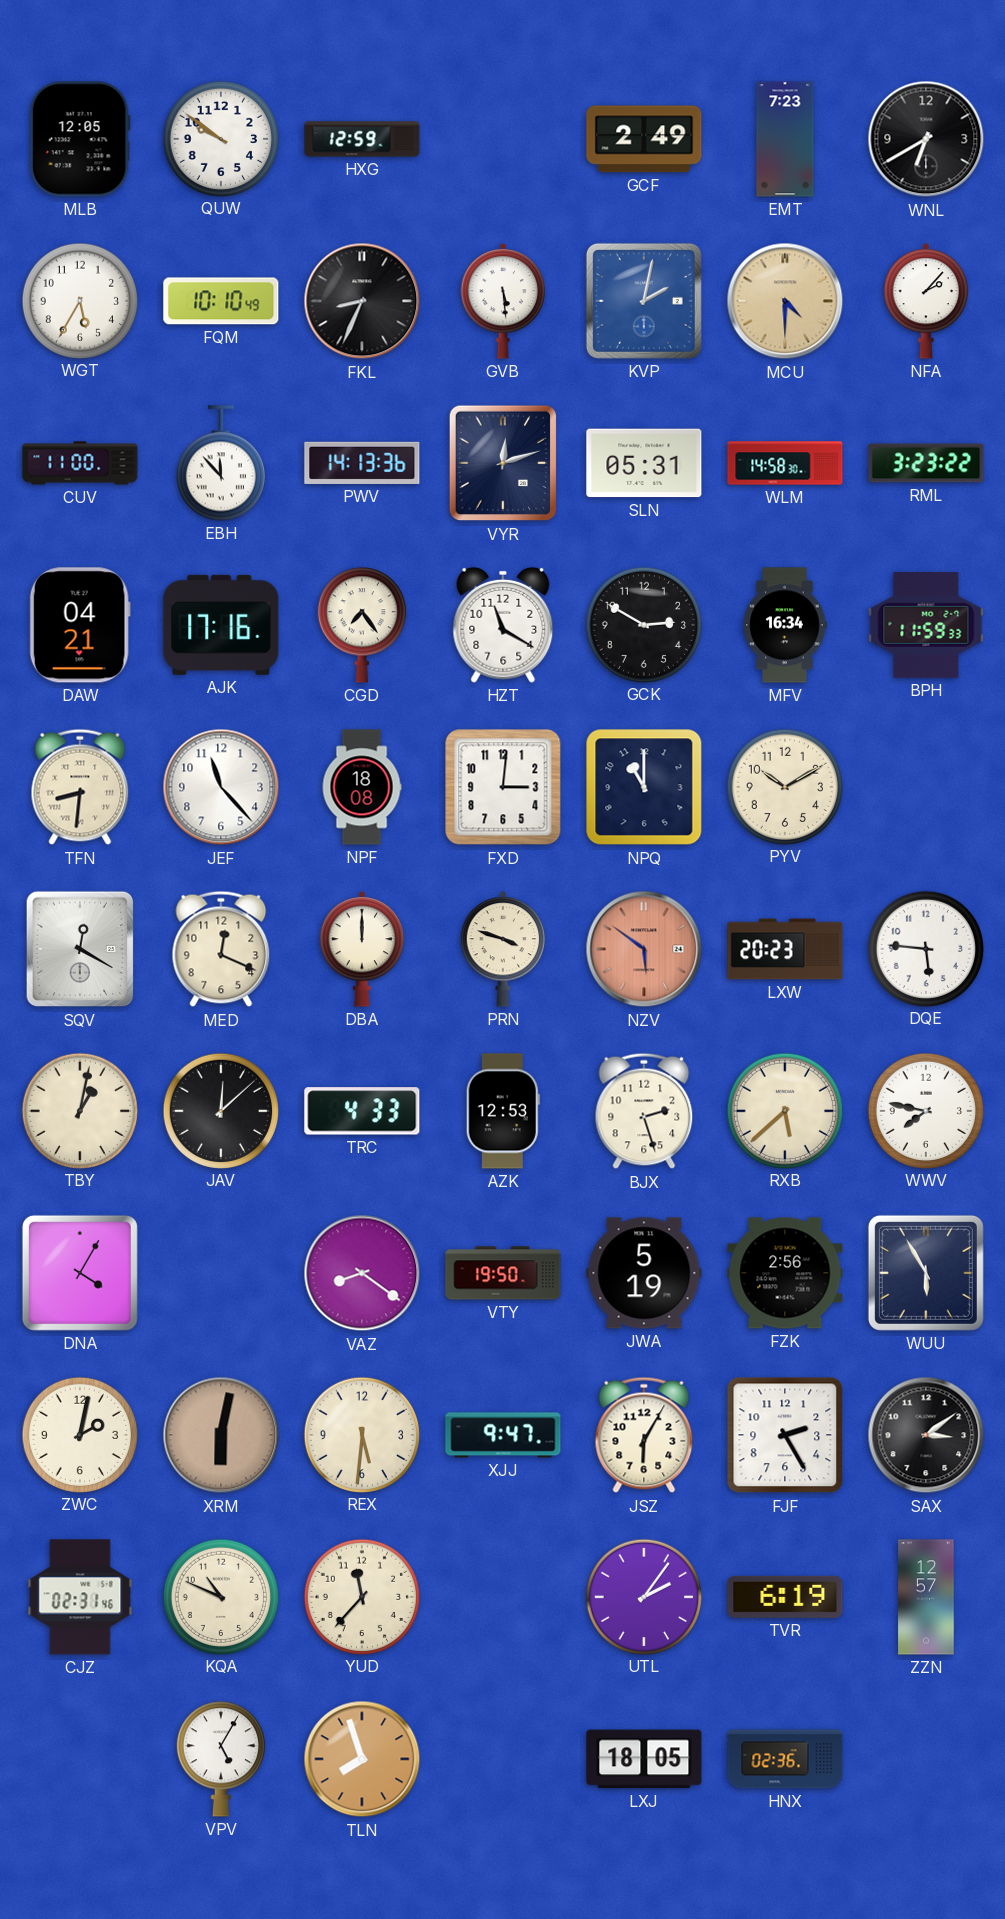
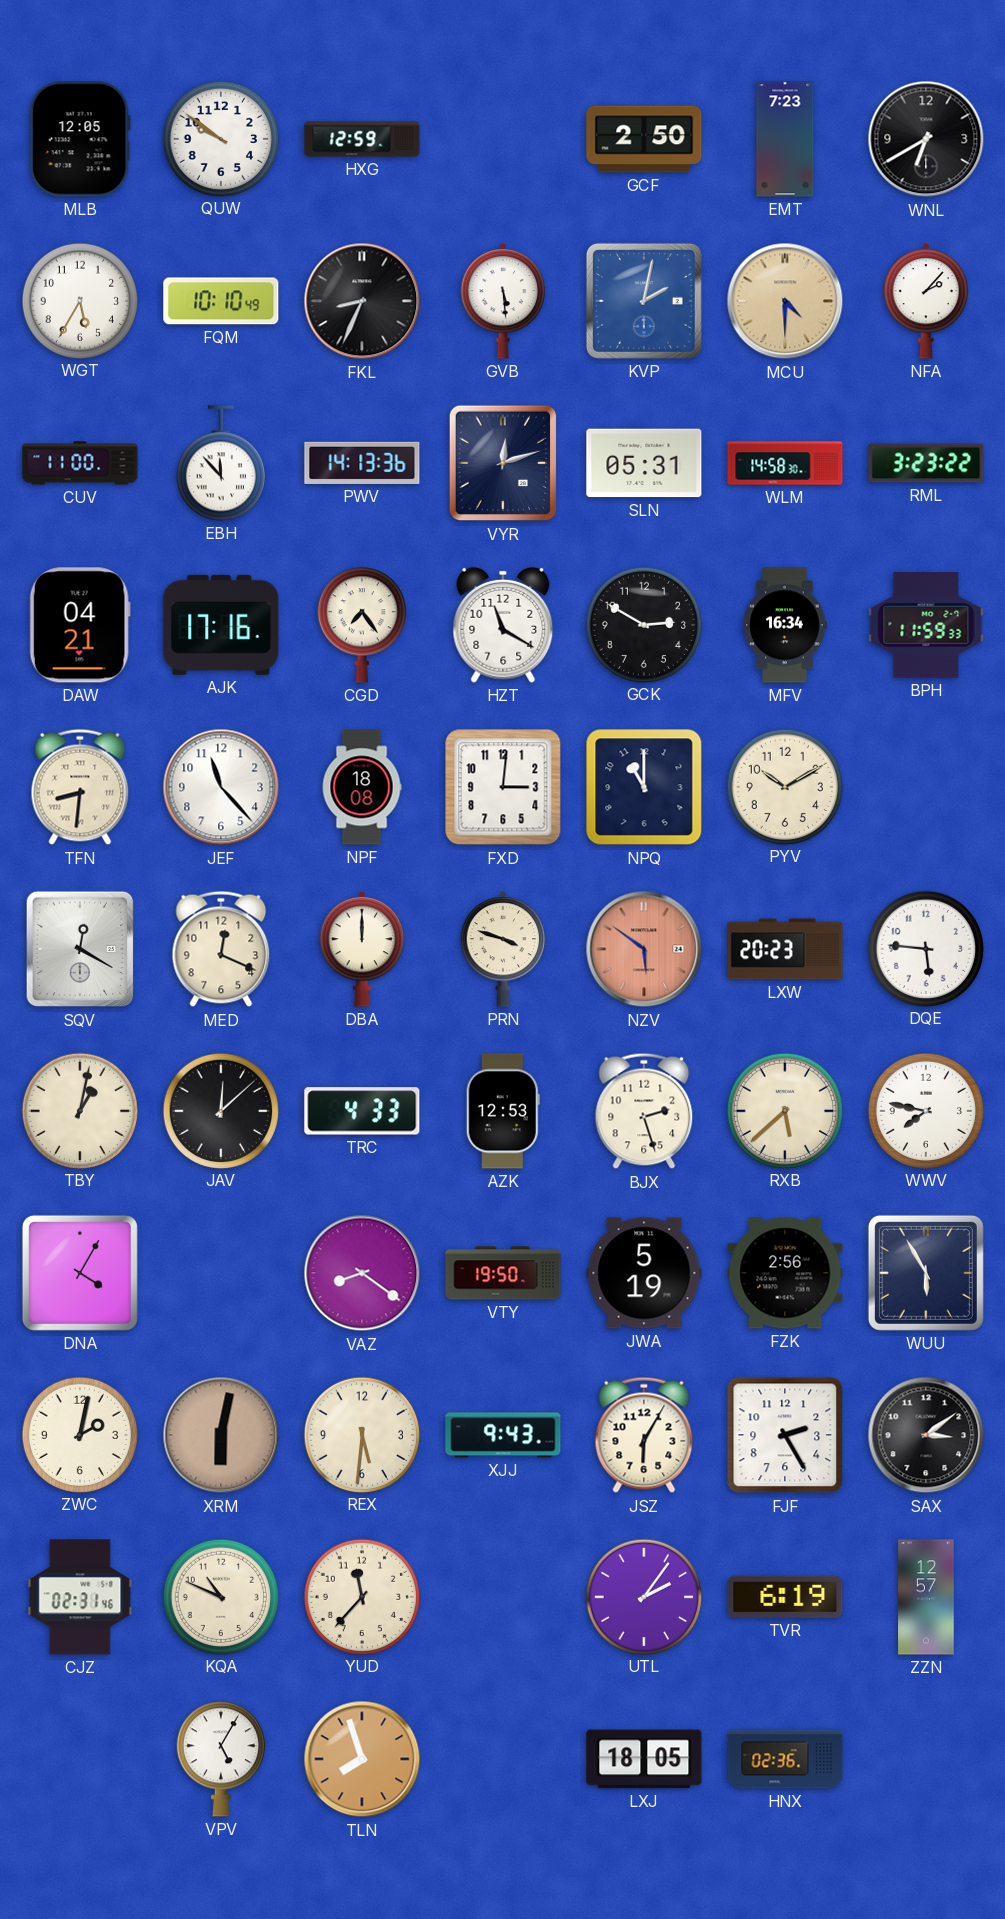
GCF: 2:49 -> 2:50 (644, 139)
XJJ: 9:47 -> 9:43 (503, 1435)
